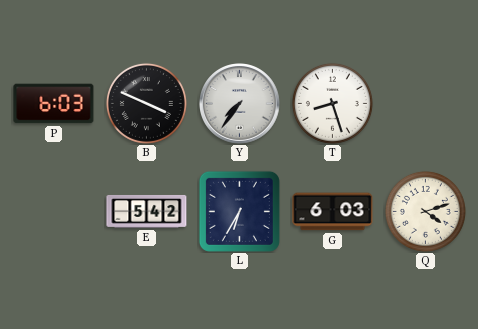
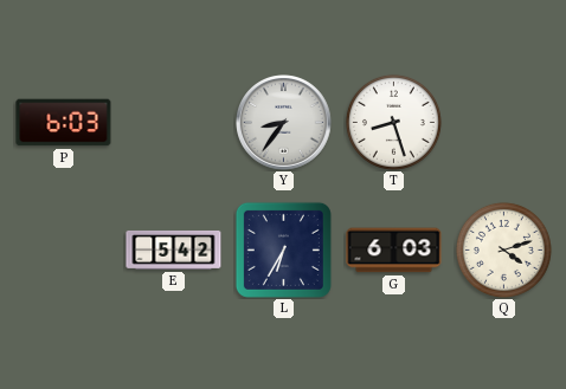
B: 3:49 -> none (146, 103)
Y: 7:36 -> 8:36 (284, 123)
